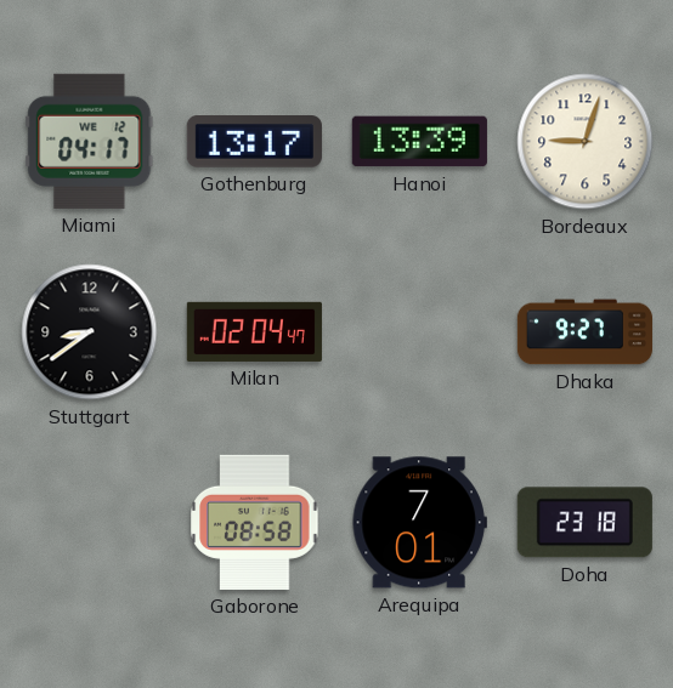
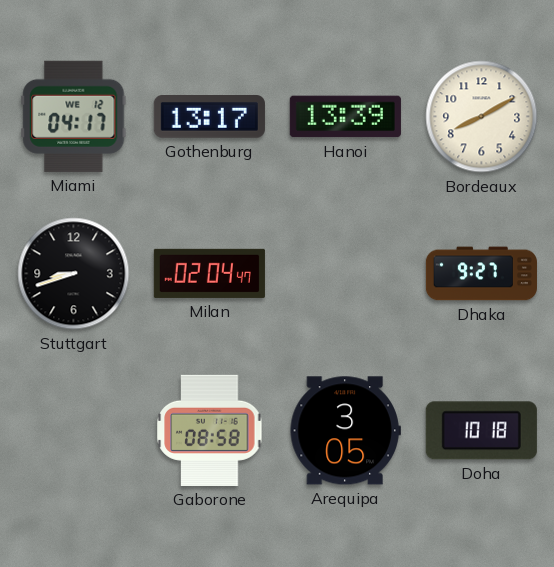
Bordeaux: 9:03 -> 8:10 (482, 117)
Stuttgart: 8:39 -> 8:42 (74, 274)
Arequipa: 7:01 -> 3:05 (345, 431)
Doha: 23:18 -> 10:18 (481, 431)
